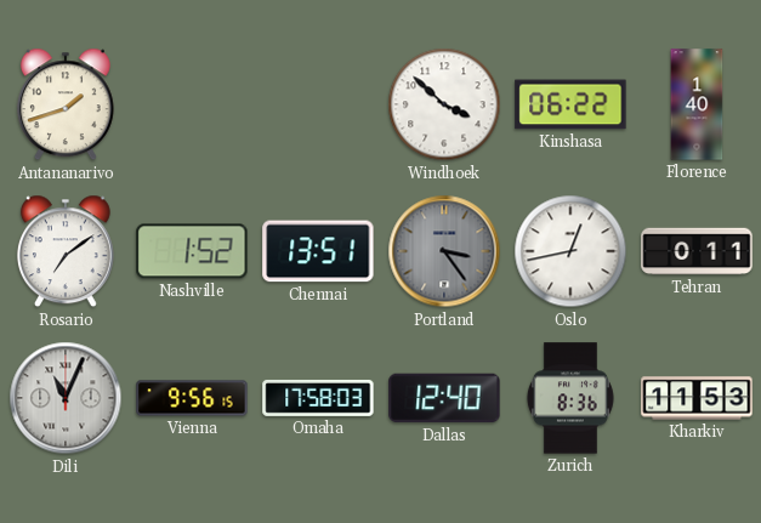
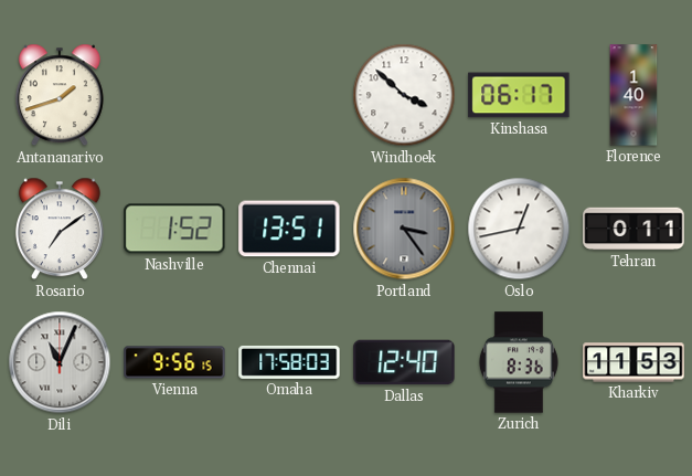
Kinshasa: 06:22 -> 06:17 (519, 95)
